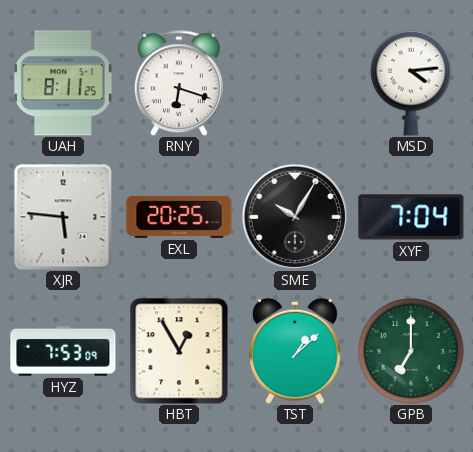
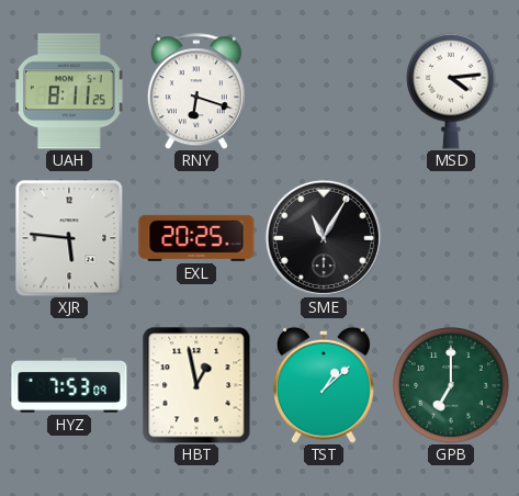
SME: 10:05 -> 11:05 (324, 238)
XYF: 7:04 -> none (411, 217)
HBT: 12:55 -> 12:58 (196, 385)
